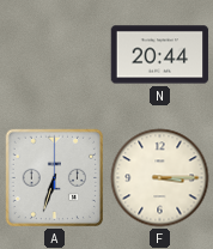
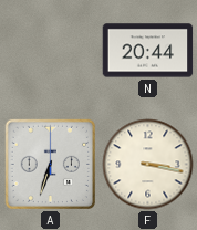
F: 3:15 -> 3:17 (148, 165)
